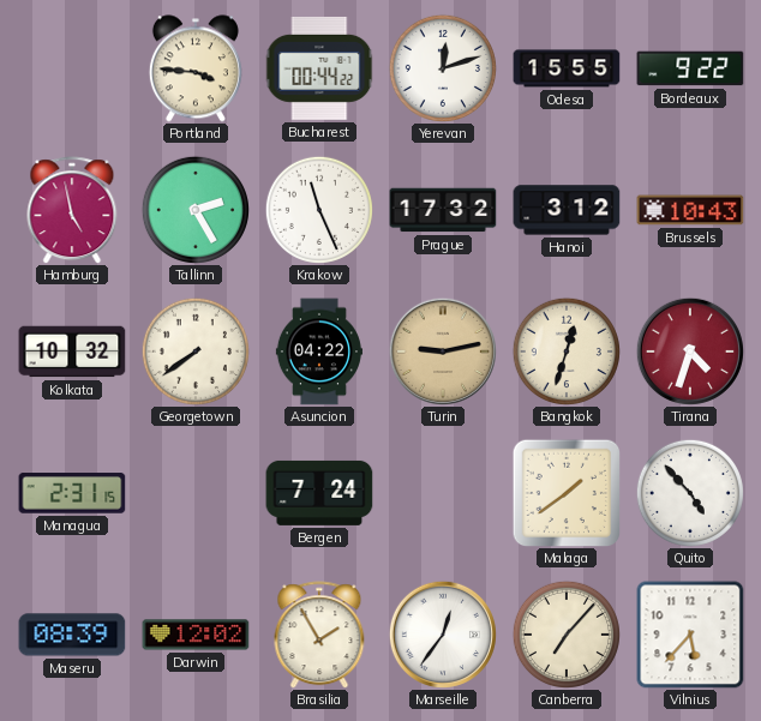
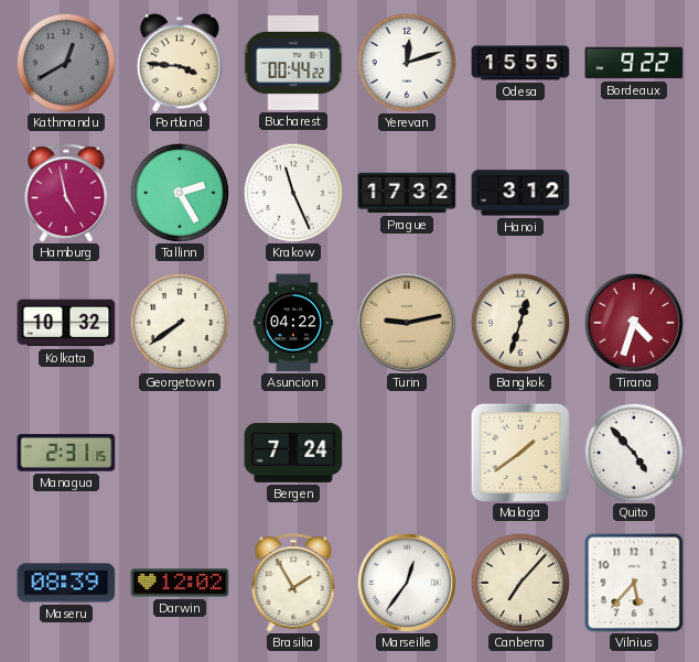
Kathmandu: none -> 12:40 (66, 63)
Brussels: 10:43 -> none (690, 210)
